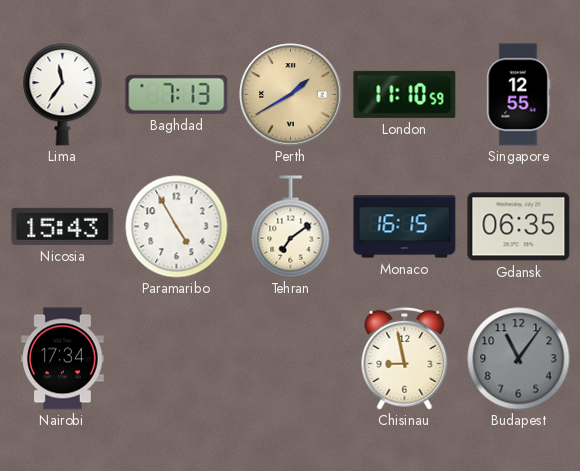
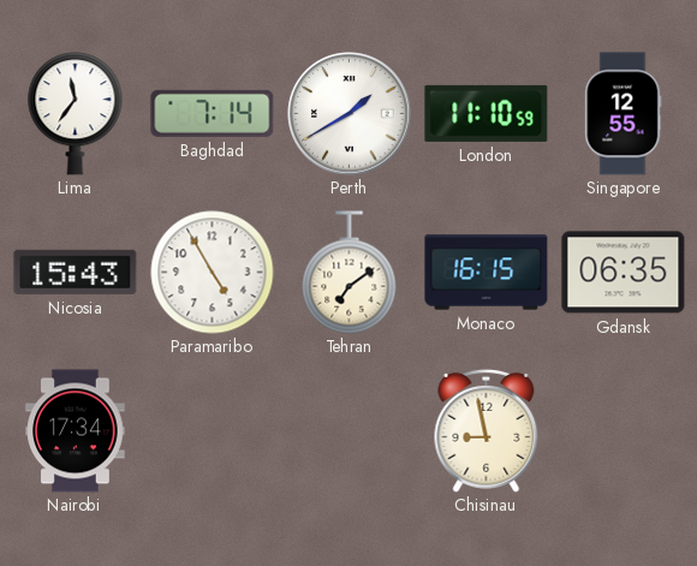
Baghdad: 7:13 -> 7:14 (213, 113)
Perth dial: champagne -> white (350, 114)
Budapest: 11:06 -> none (519, 359)
